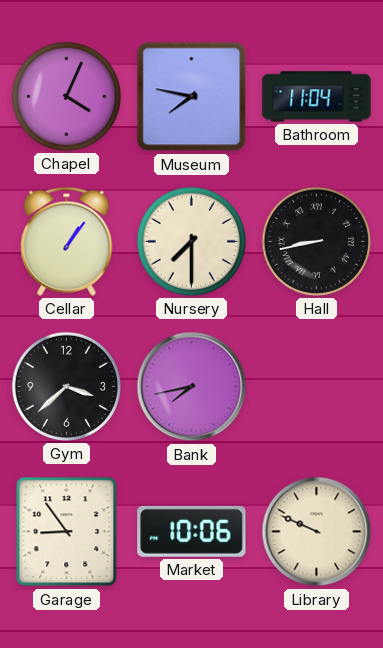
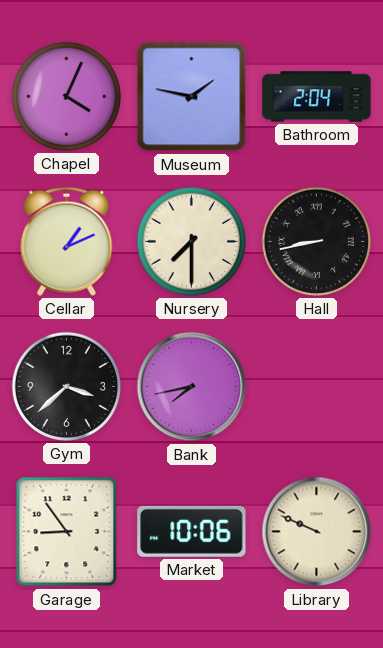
Museum: 7:47 -> 1:47 (192, 97)
Bathroom: 11:04 -> 2:04 (317, 97)
Cellar: 1:06 -> 1:11 (67, 241)
